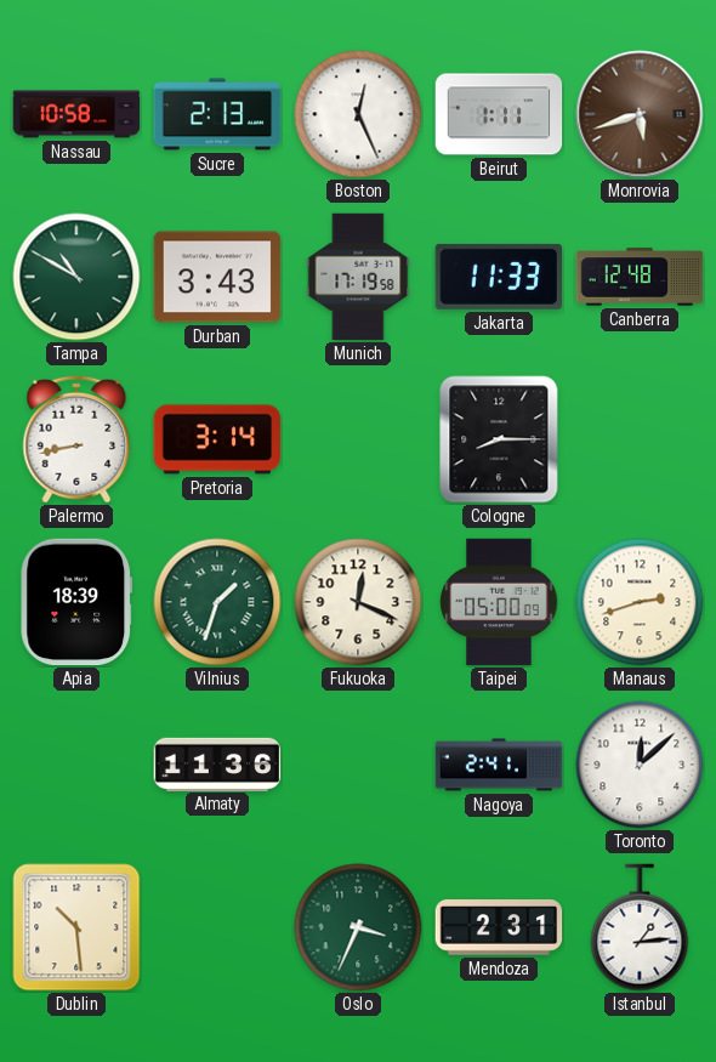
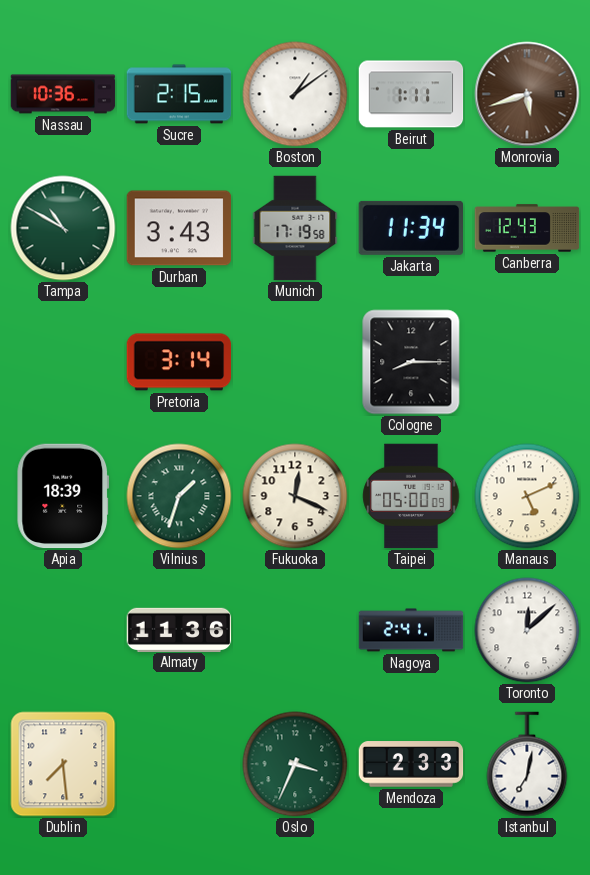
Nassau: 10:58 -> 10:36 (63, 94)
Sucre: 2:13 -> 2:15 (179, 94)
Boston: 12:26 -> 1:09 (295, 94)
Jakarta: 11:33 -> 11:34 (410, 228)
Canberra: 12:48 -> 12:43 (527, 228)
Palermo: 8:43 -> none (76, 439)
Manaus: 2:42 -> 5:11 (527, 496)
Dublin: 10:29 -> 7:29 (63, 764)
Mendoza: 2:31 -> 2:33 (411, 764)
Istanbul: 1:14 -> 7:02 (527, 764)
